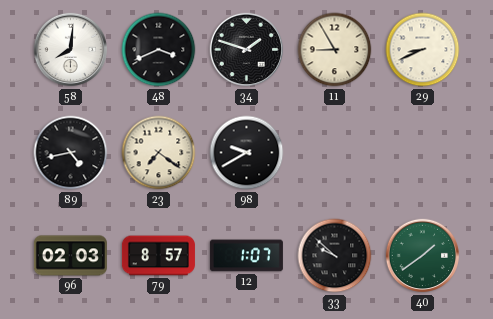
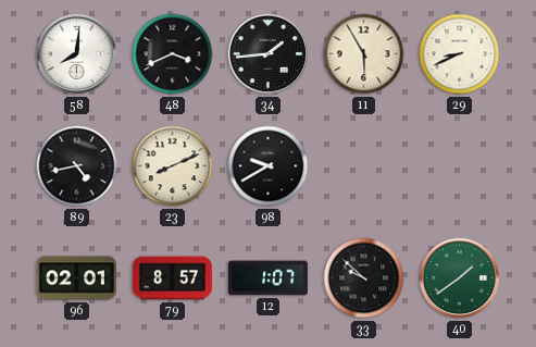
34: 1:48 -> 1:44 (269, 54)
11: 8:55 -> 5:55 (364, 54)
23: 7:21 -> 8:11 (173, 166)
96: 02:03 -> 02:01 (76, 278)
